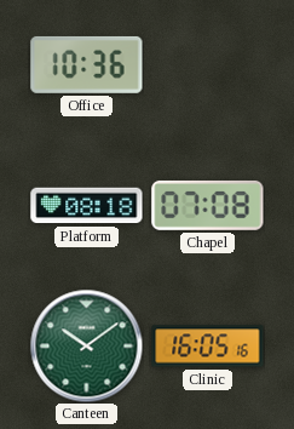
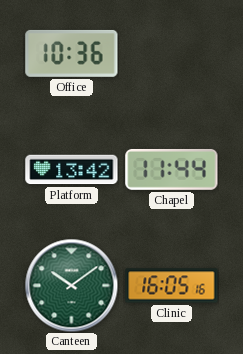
Platform: 08:18 -> 13:42 (72, 170)
Chapel: 07:08 -> 11:44 (172, 169)
